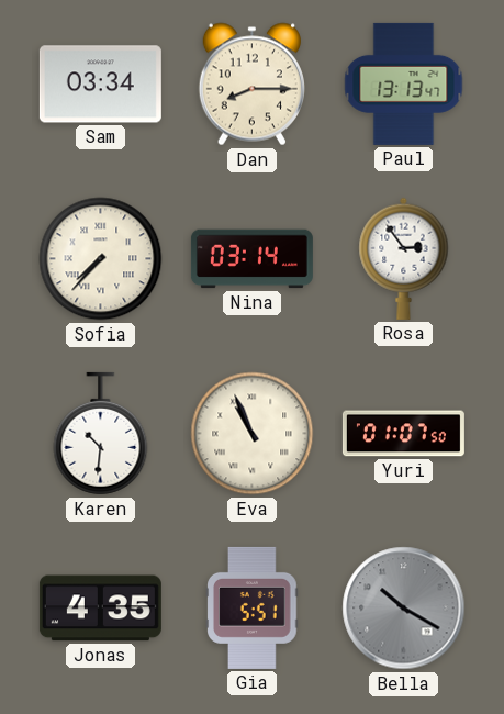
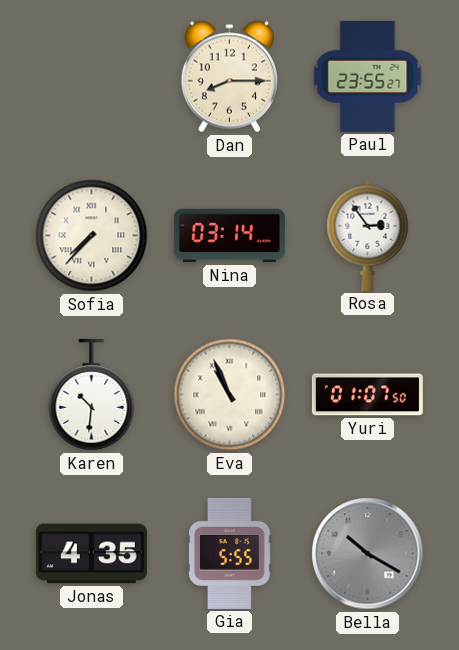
Sam: 03:34 -> none (100, 85)
Paul: 13:13 -> 23:55 (368, 76)
Gia: 5:51 -> 5:55 (230, 553)
